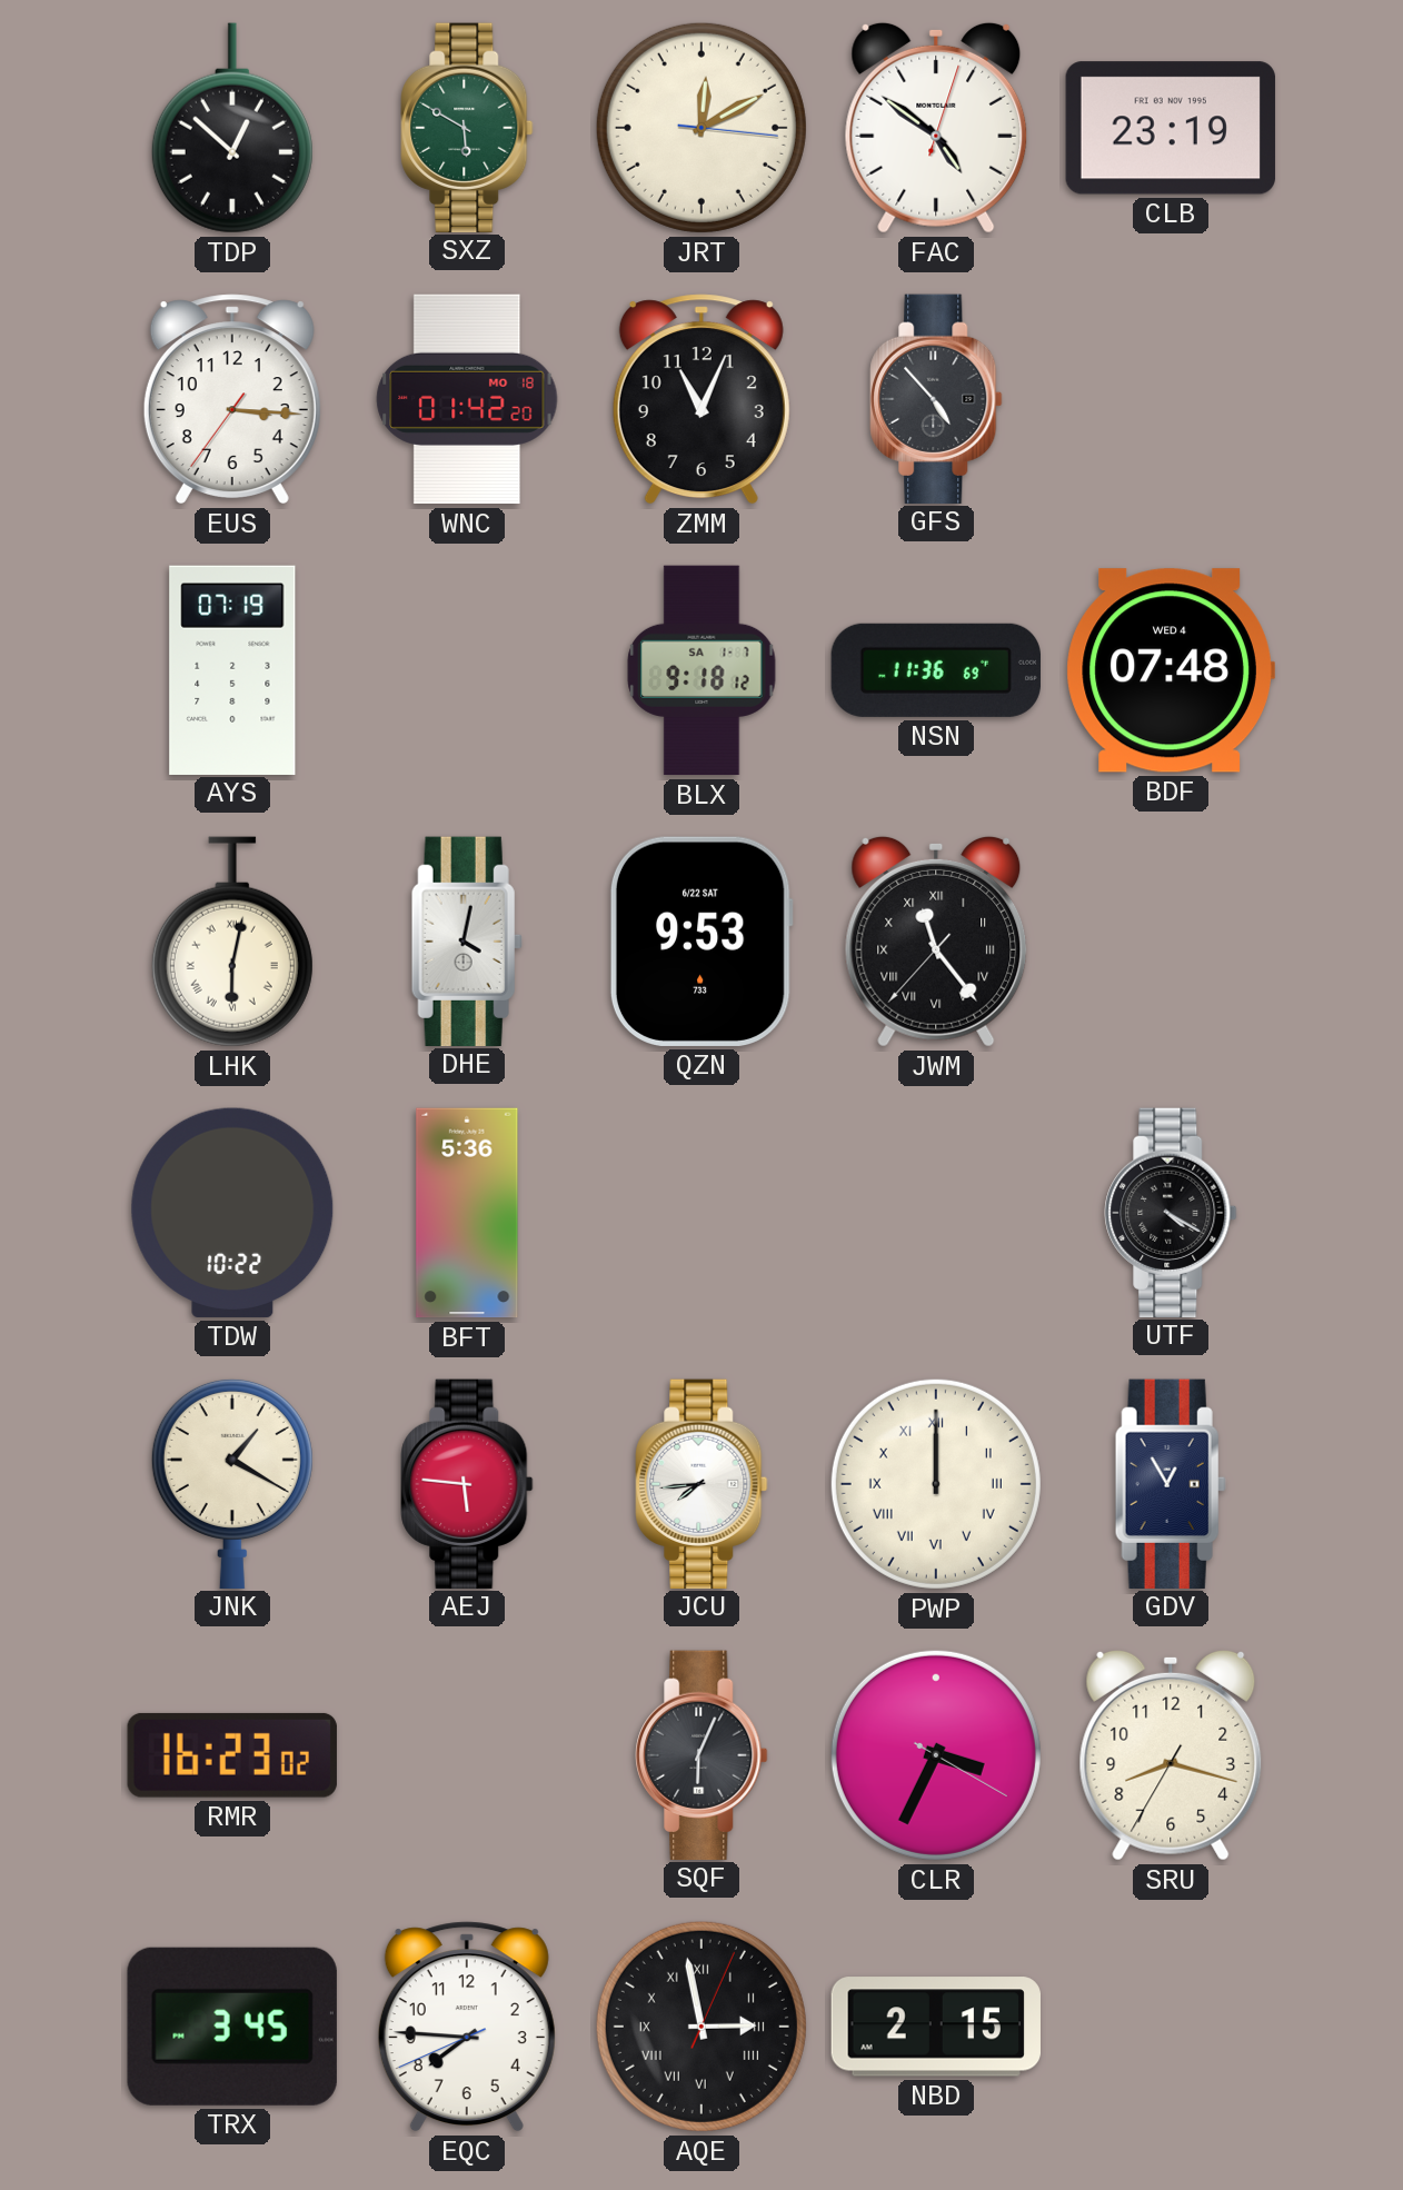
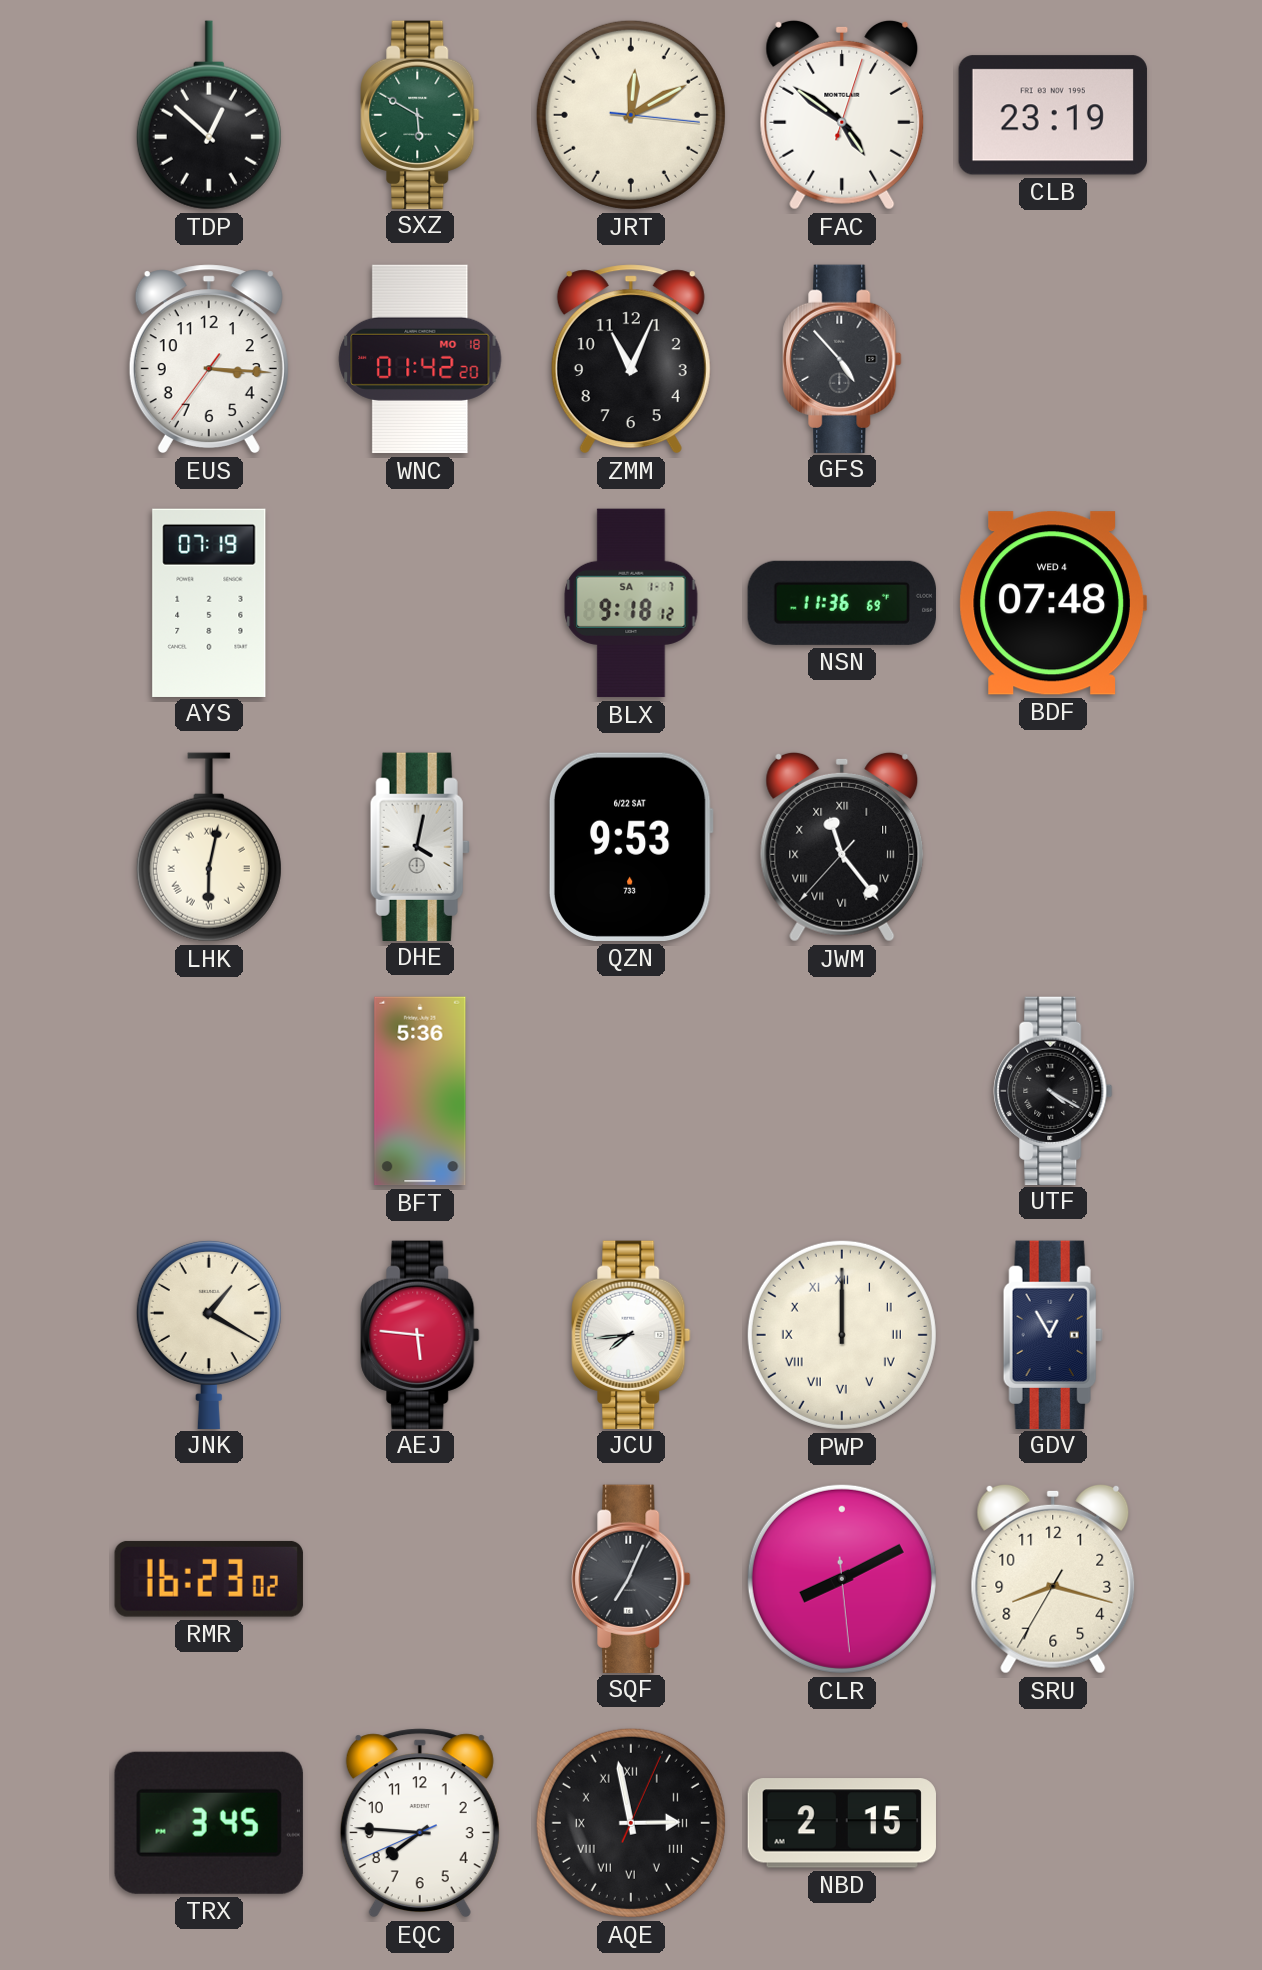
TDW: 10:22 -> none (232, 1213)
SQF: 6:04 -> 7:04 (631, 1578)
CLR: 3:34 -> 8:10 (842, 1579)
